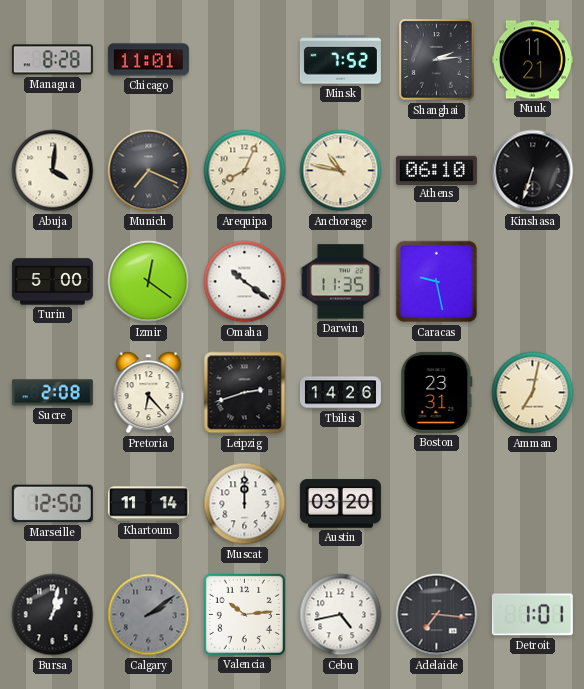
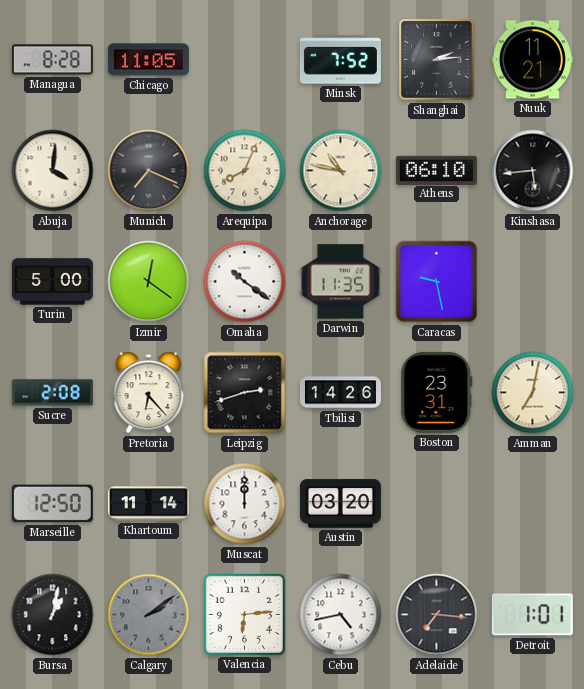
Chicago: 11:01 -> 11:05 (148, 60)
Kinshasa: 6:33 -> 5:44 (533, 171)
Valencia: 10:14 -> 6:14 (244, 614)
